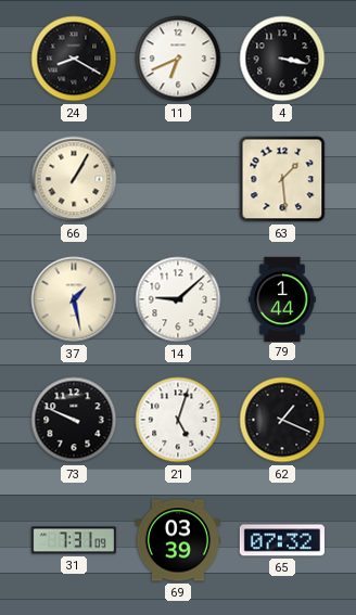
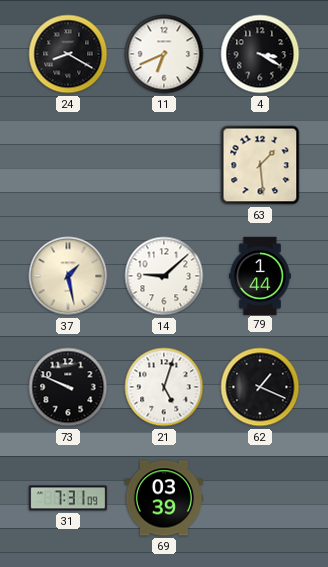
4: 3:17 -> 3:20 (260, 54)
66: 1:05 -> none (74, 179)
65: 07:32 -> none (282, 540)
